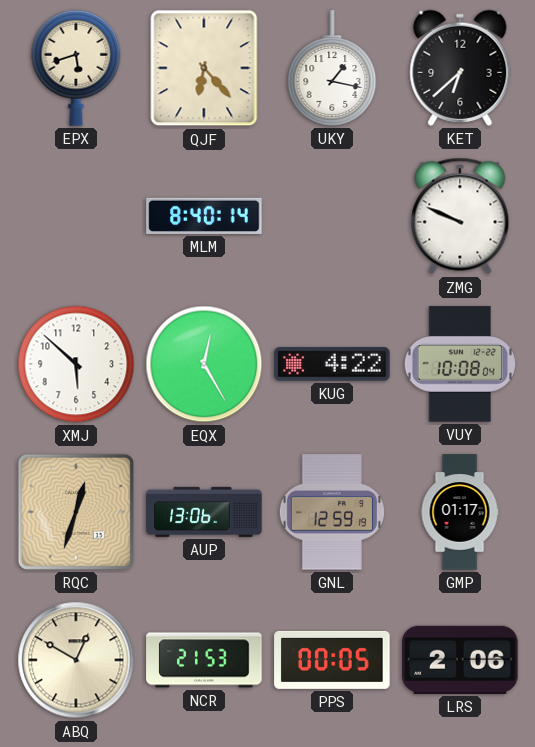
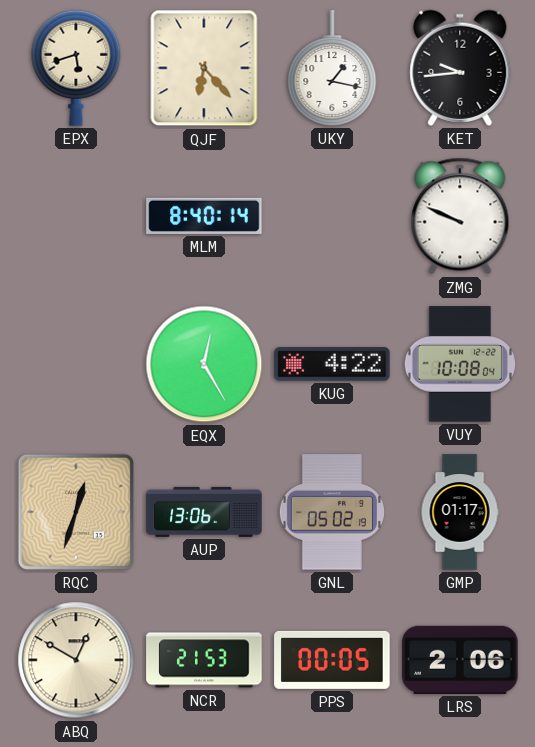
KET: 6:38 -> 9:44 (460, 68)
XMJ: 5:52 -> none (76, 364)
GNL: 12:59 -> 05:02 (332, 512)
